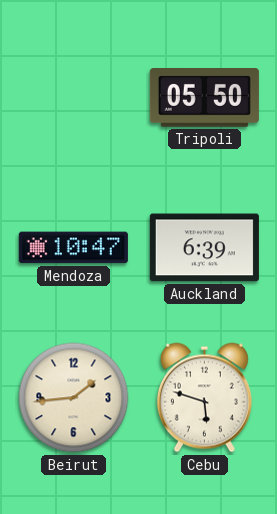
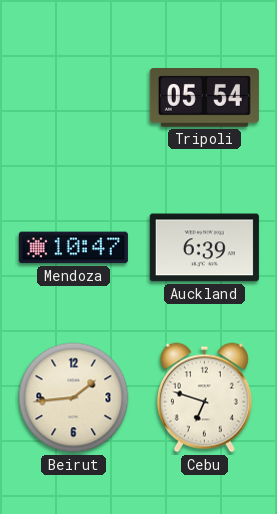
Tripoli: 05:50 -> 05:54 (204, 98)
Cebu: 5:48 -> 6:48 (204, 398)
